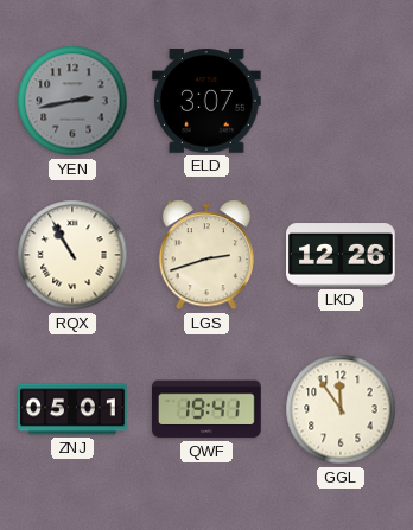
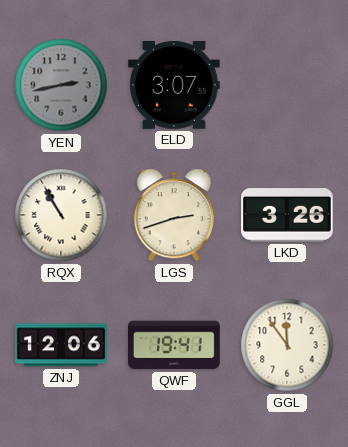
LKD: 12:26 -> 3:26 (288, 215)
ZNJ: 05:01 -> 12:06 (62, 345)
